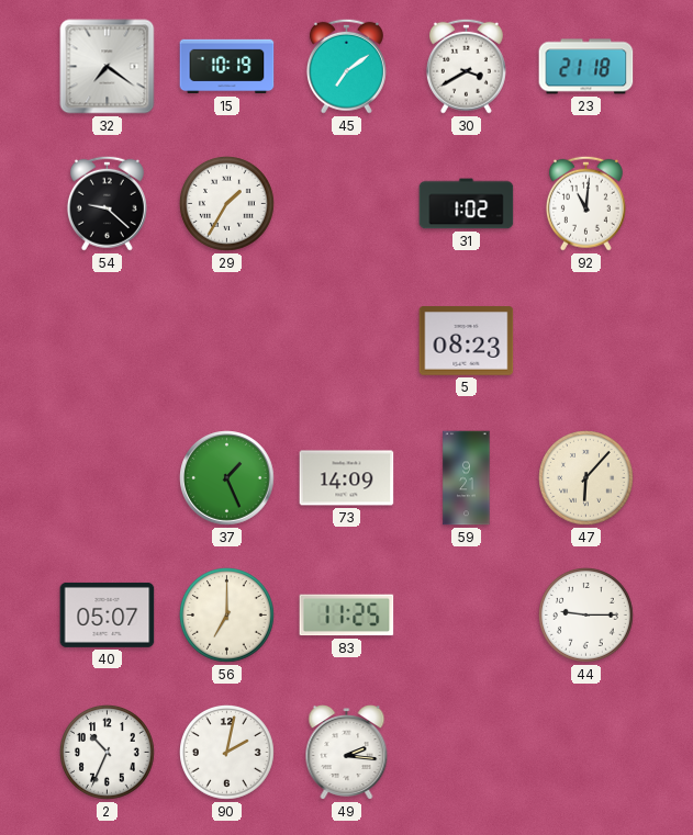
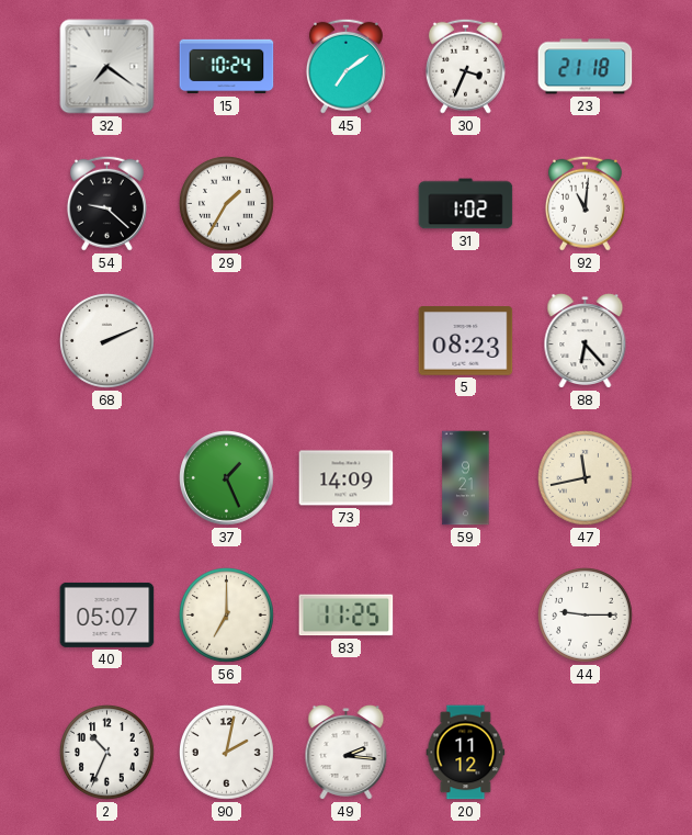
15: 10:19 -> 10:24 (227, 67)
30: 3:40 -> 3:34 (465, 66)
68: none -> 2:11 (107, 341)
88: none -> 6:23 (586, 341)
47: 6:07 -> 11:43 (586, 478)
20: none -> 11:12 (466, 753)
